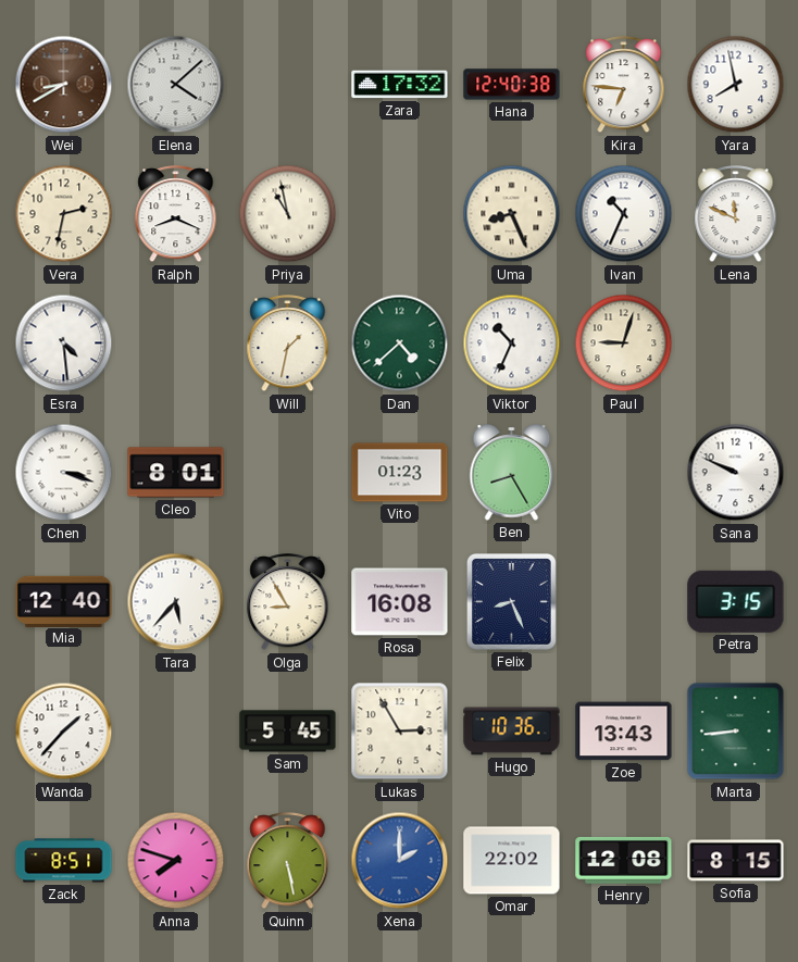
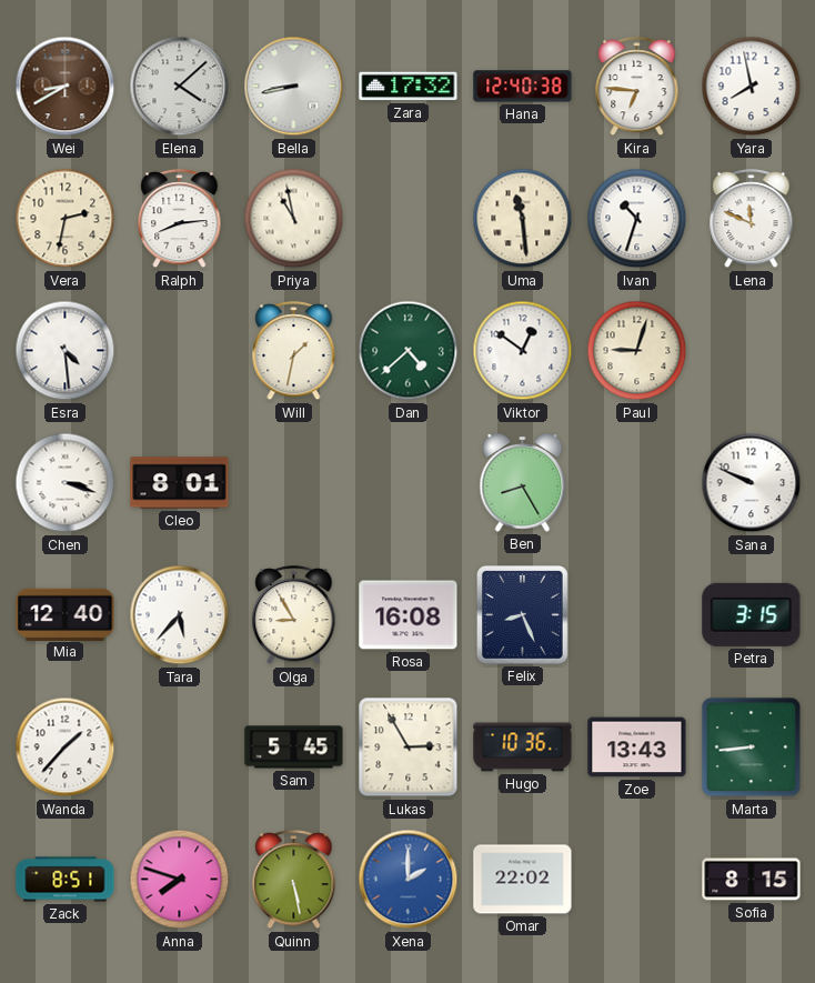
Bella: none -> 8:43 (294, 87)
Ralph: 8:19 -> 8:14 (180, 219)
Uma: 8:26 -> 11:29 (523, 219)
Ivan: 10:34 -> 10:33 (637, 219)
Viktor: 10:34 -> 12:51 (523, 351)
Vito: 01:23 -> none (400, 473)
Henry: 12:08 -> none (624, 860)
